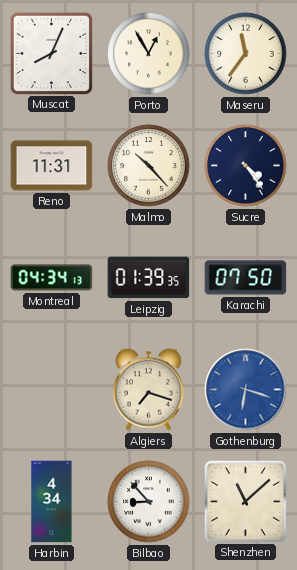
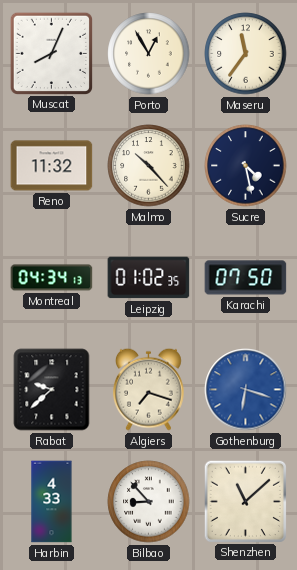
Reno: 11:31 -> 11:32 (52, 166)
Sucre: 4:24 -> 4:28 (246, 166)
Leipzig: 01:39 -> 01:02 (149, 278)
Rabat: none -> 9:38 (52, 390)
Harbin: 4:34 -> 4:33 (52, 502)
